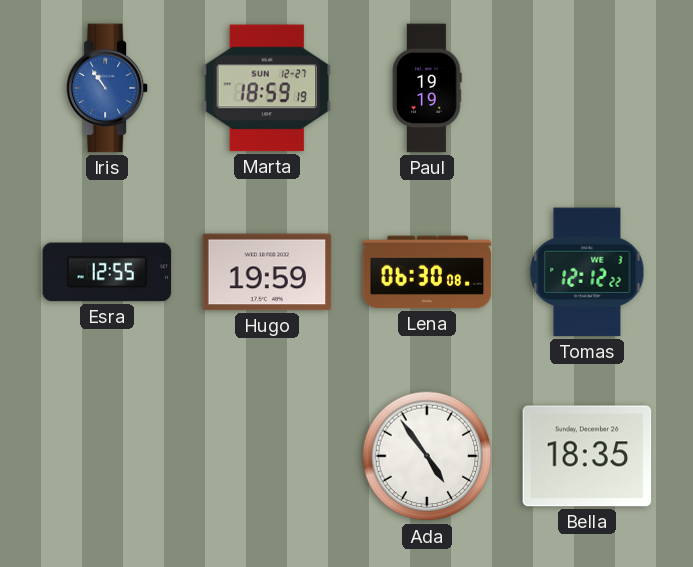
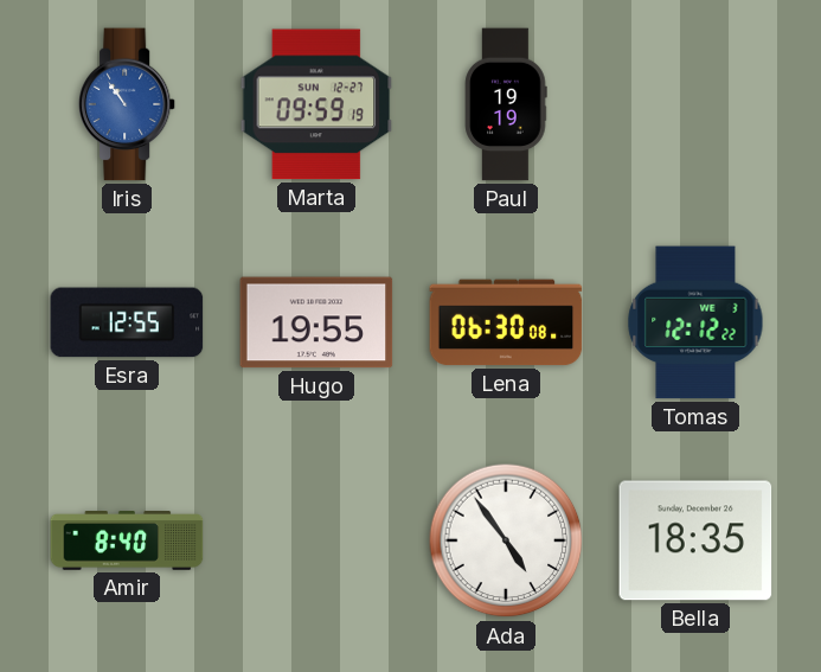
Marta: 18:59 -> 09:59 (316, 104)
Hugo: 19:59 -> 19:55 (316, 322)
Amir: none -> 8:40 (127, 542)
